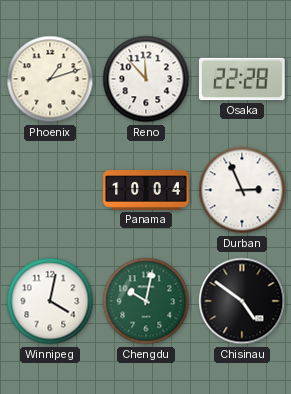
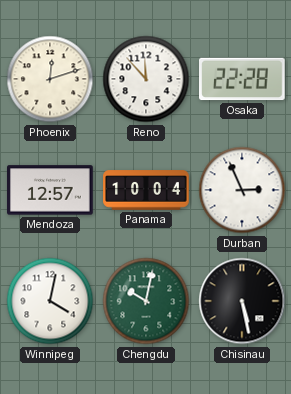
Phoenix: 1:12 -> 12:12 (50, 79)
Mendoza: none -> 12:57 (50, 190)
Chisinau: 4:51 -> 5:28 (242, 301)
